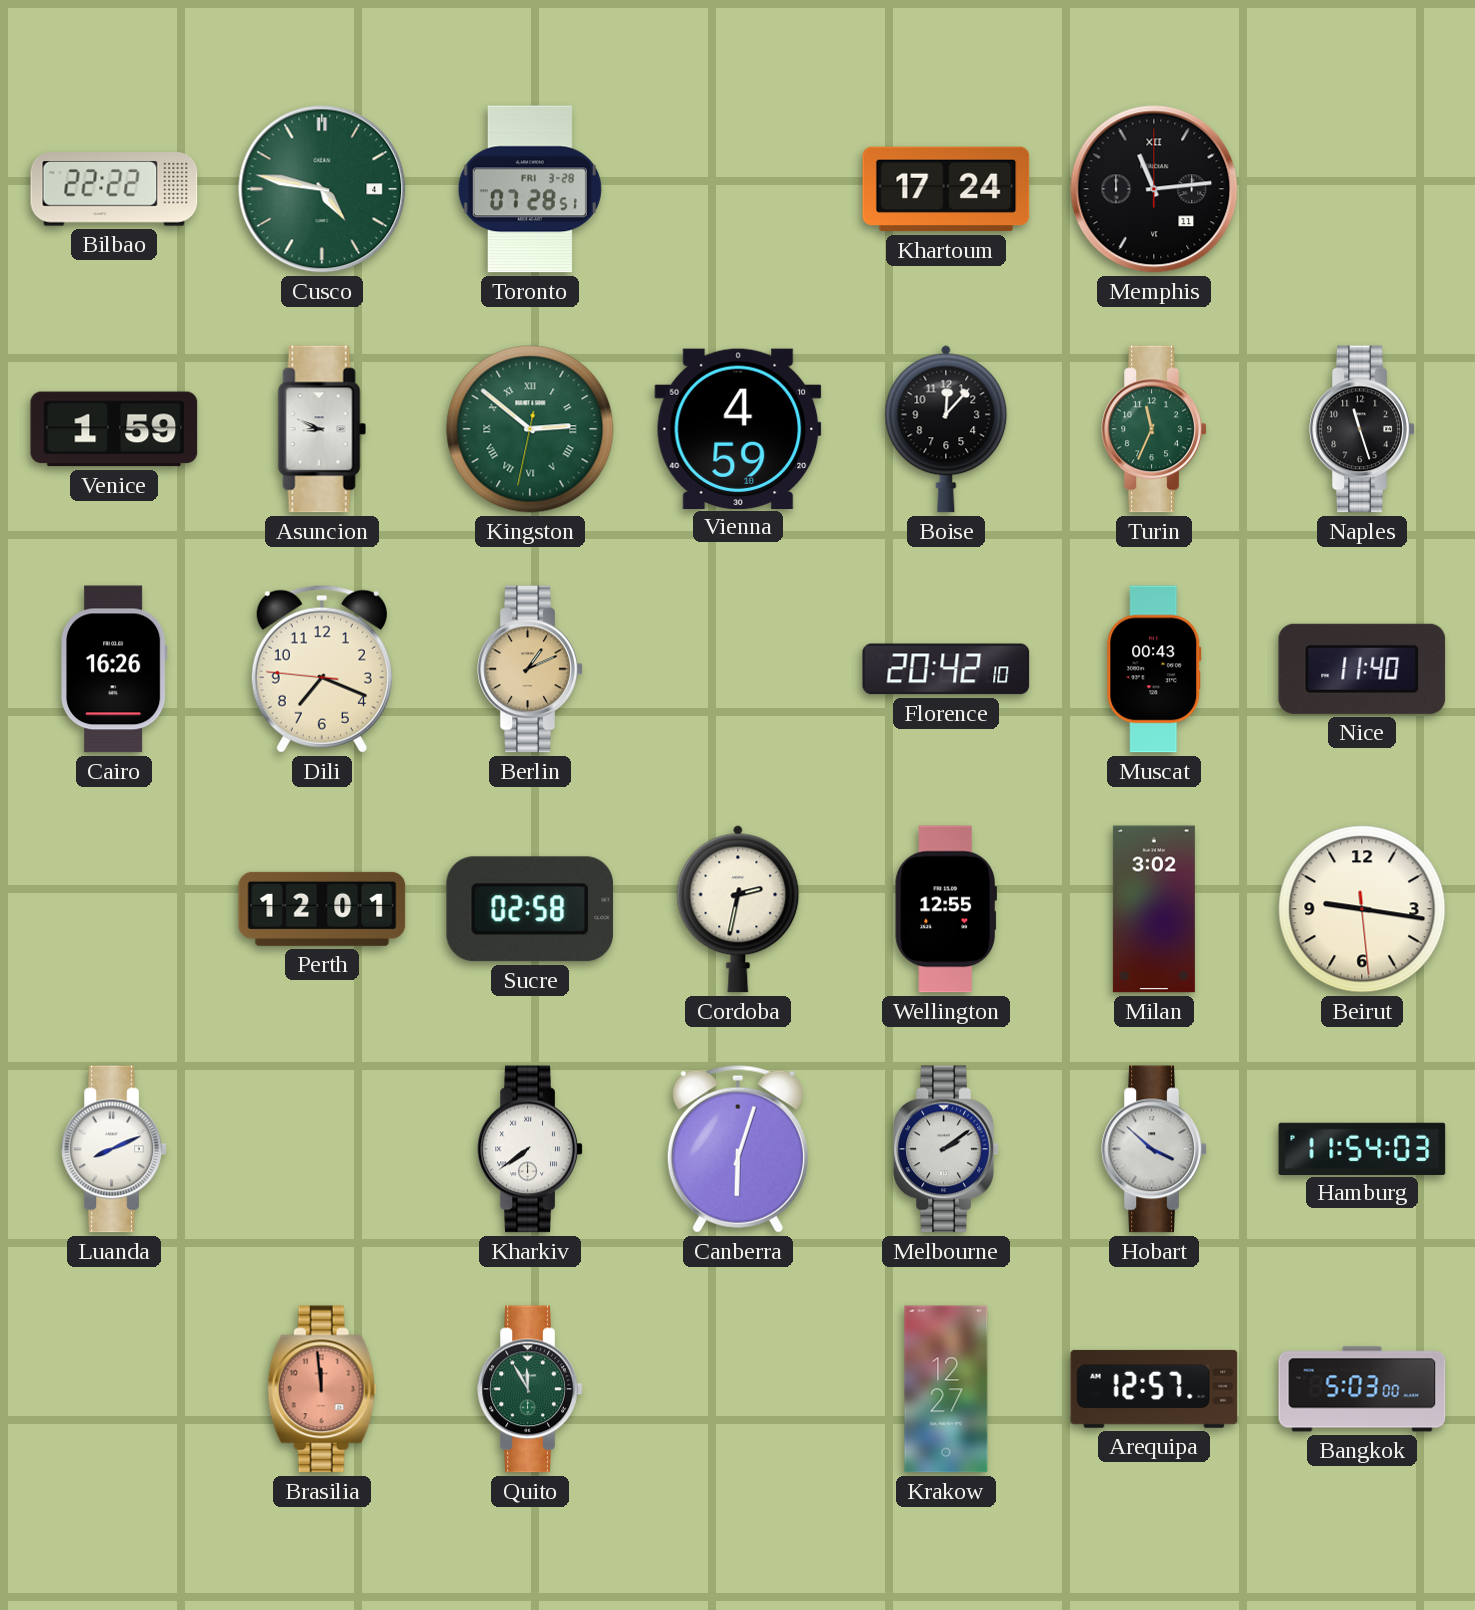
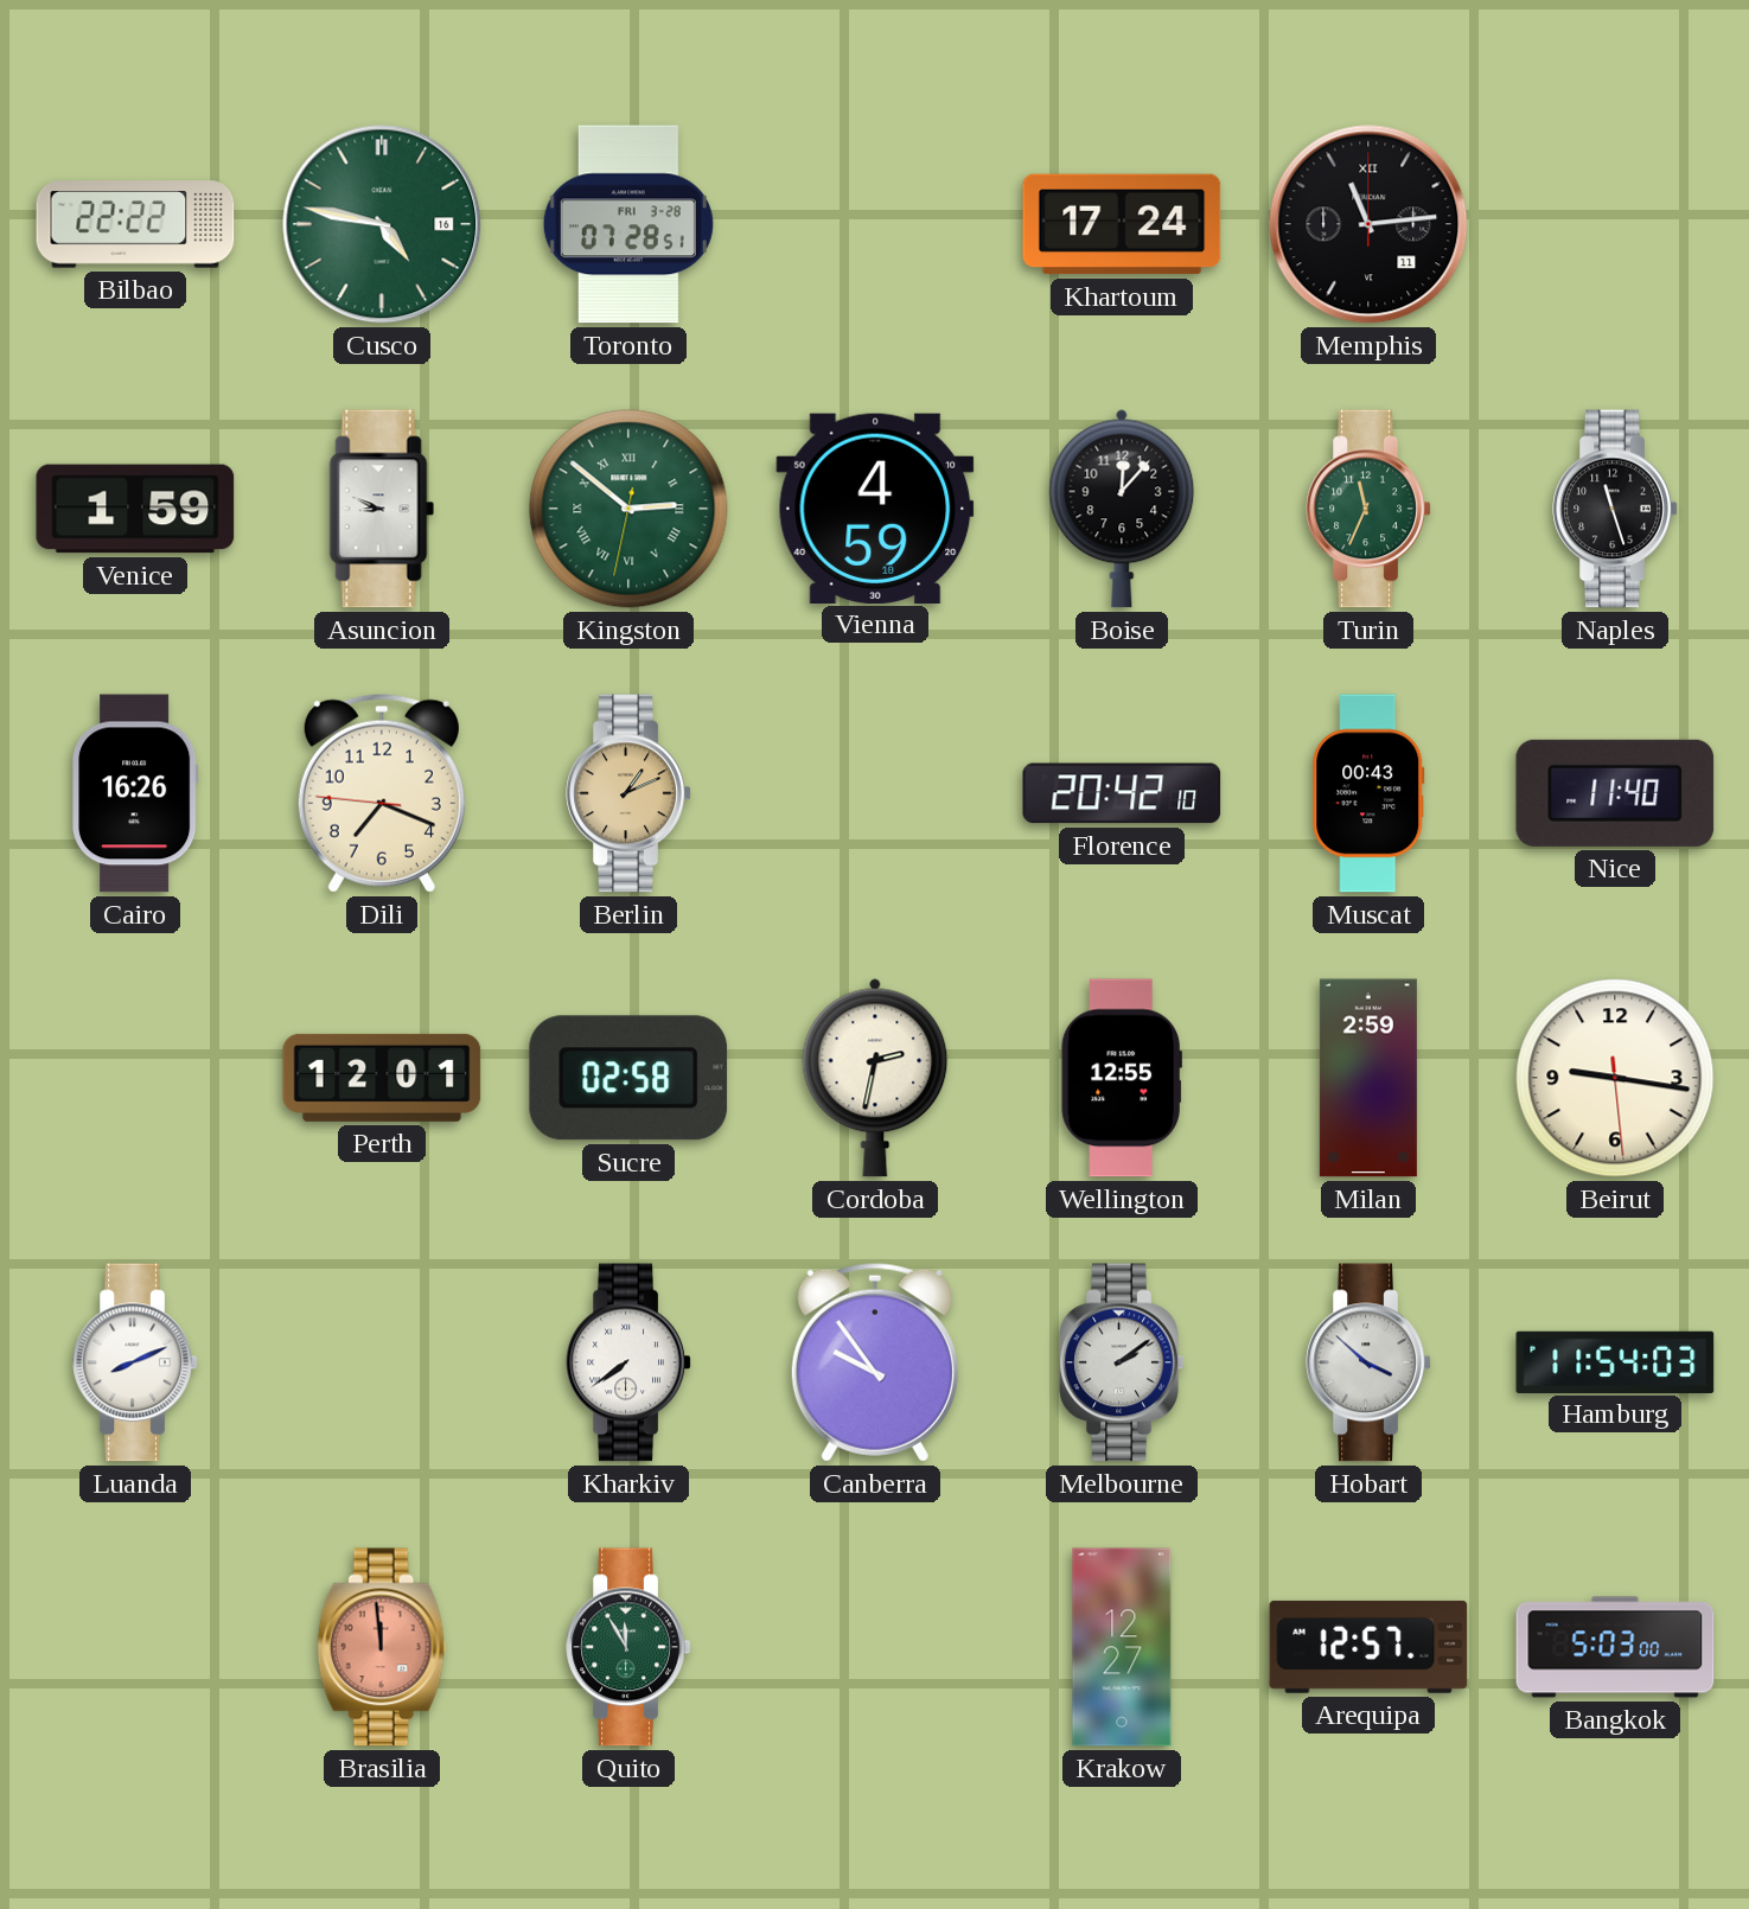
Cusco date: 4 -> 16 (382, 224)
Milan: 3:02 -> 2:59 (1368, 1078)
Canberra: 6:03 -> 9:54 (875, 1362)
